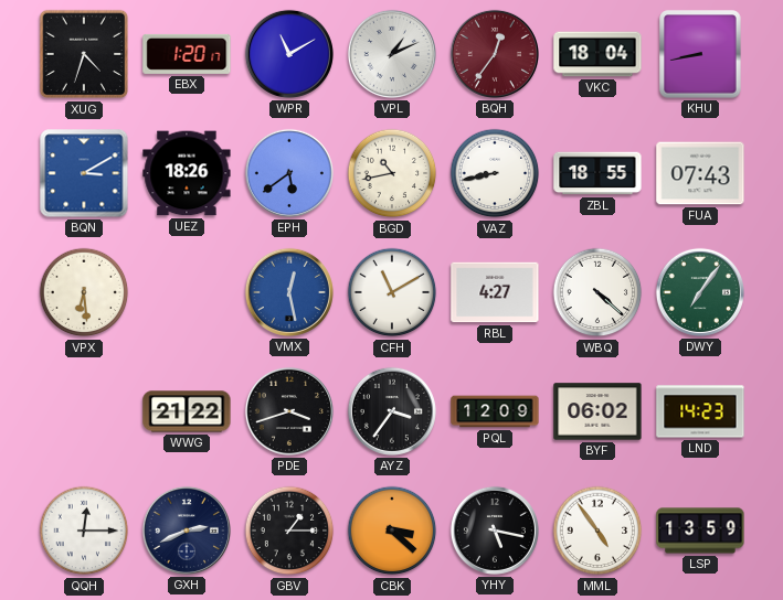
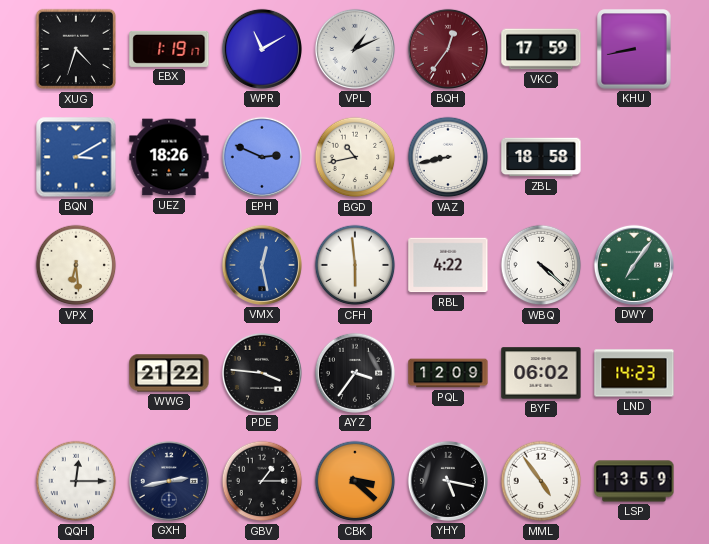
EBX: 1:20 -> 1:19 (169, 49)
VKC: 18:04 -> 17:59 (541, 49)
EPH: 5:39 -> 2:49 (262, 157)
ZBL: 18:55 -> 18:58 (541, 157)
FUA: 07:43 -> none (700, 173)
CFH: 11:10 -> 5:59 (355, 265)
RBL: 4:27 -> 4:22 (448, 265)
PDE: 3:42 -> 3:46 (262, 373)
GXH: 2:41 -> 2:43 (169, 481)
